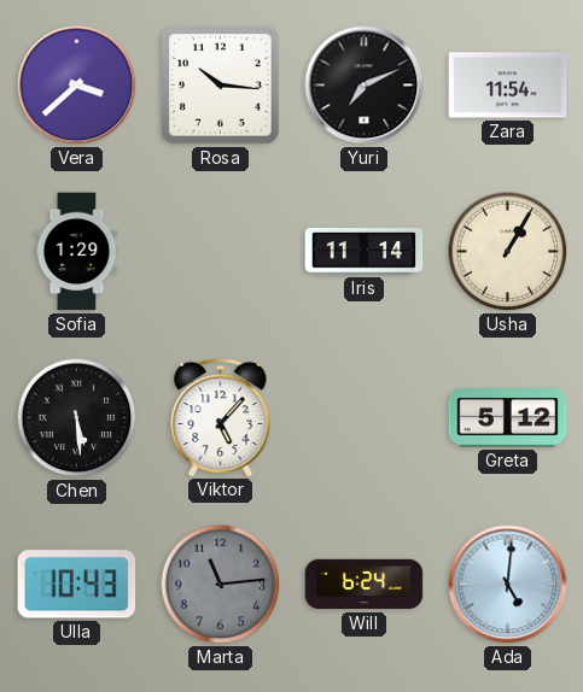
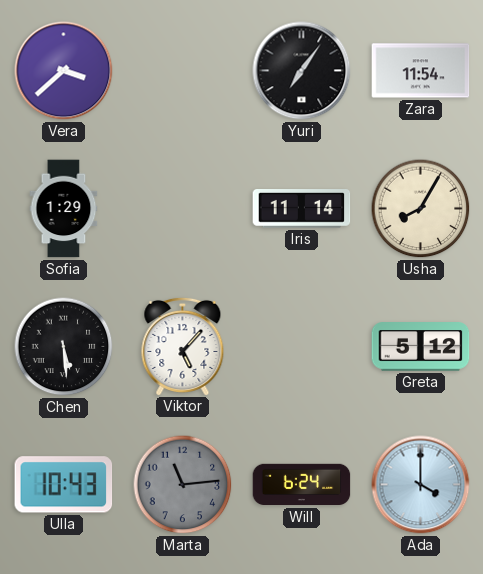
Rosa: 10:16 -> none (221, 86)
Yuri: 7:11 -> 7:06 (302, 71)
Usha: 1:05 -> 8:05 (421, 209)
Ada: 5:01 -> 4:00 (421, 485)
